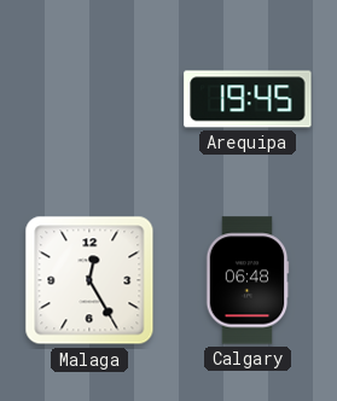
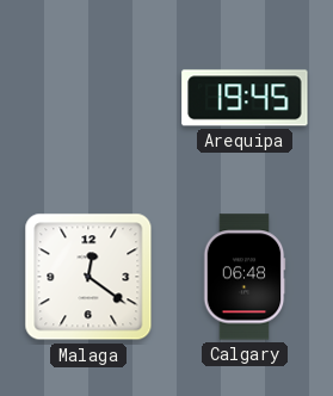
Malaga: 12:25 -> 12:21 (88, 277)
